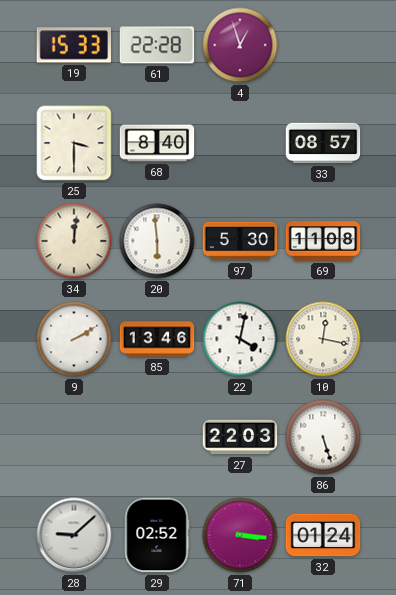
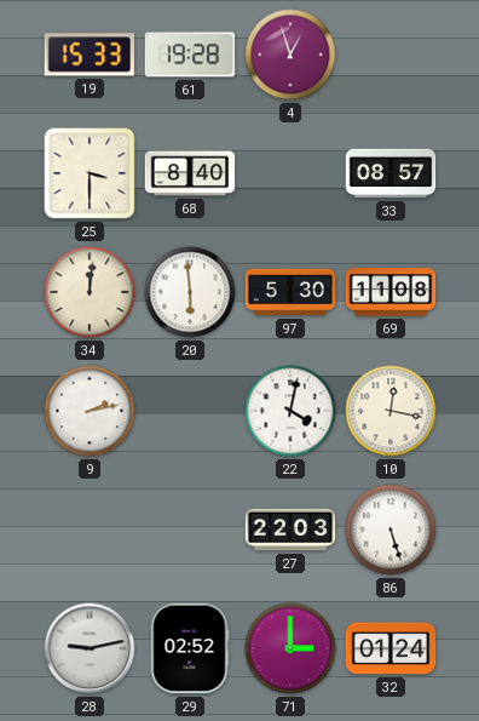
61: 22:28 -> 19:28 (190, 55)
9: 2:10 -> 2:13 (90, 411)
85: 13:46 -> none (157, 339)
28: 9:08 -> 9:13 (90, 648)
71: 3:16 -> 3:00 (290, 648)
